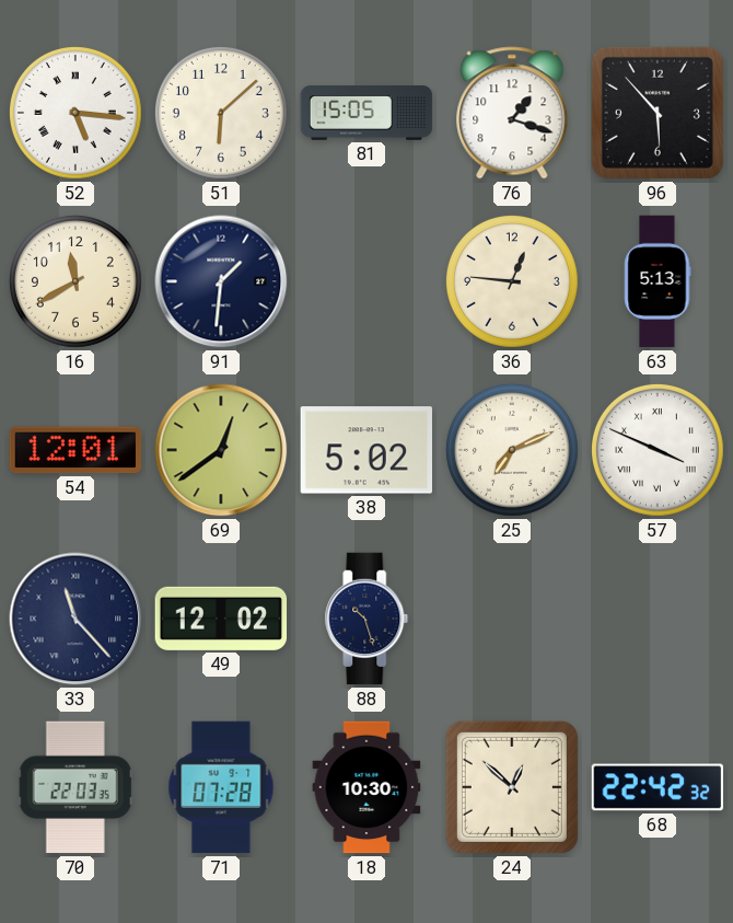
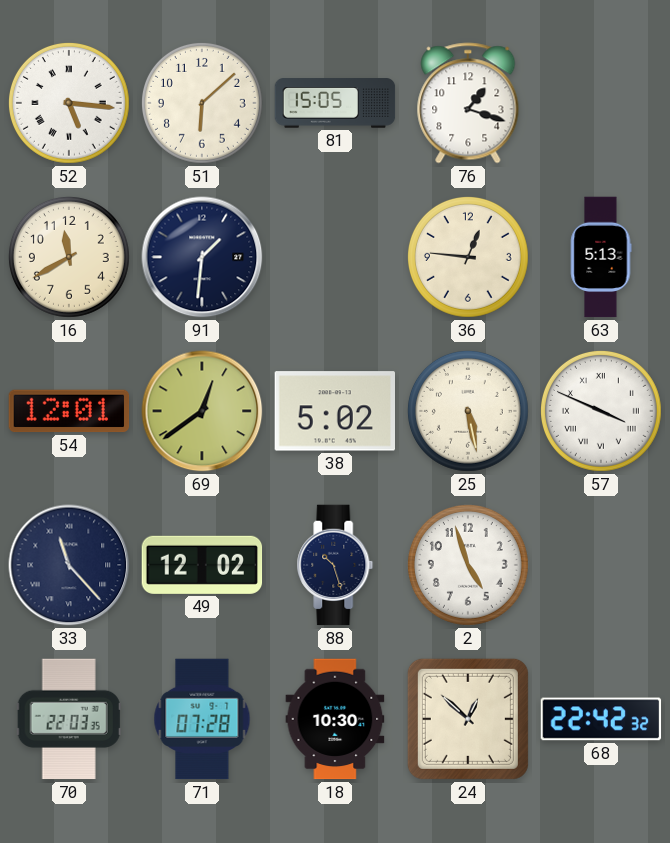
96: 5:53 -> none (658, 113)
25: 7:11 -> 5:28 (468, 411)
2: none -> 4:57 (468, 565)
